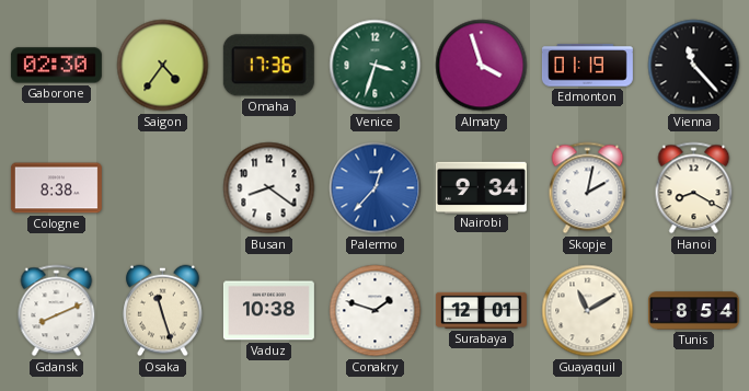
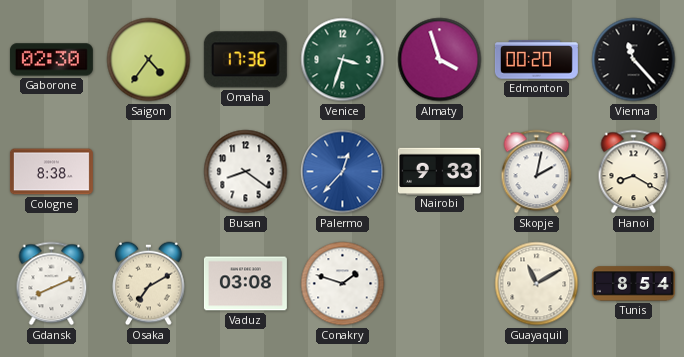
Edmonton: 01:19 -> 00:20 (536, 60)
Nairobi: 9:34 -> 9:33 (439, 171)
Osaka: 11:27 -> 7:10 (149, 284)
Vaduz: 10:38 -> 03:08 (245, 284)
Surabaya: 12:01 -> none (481, 310)
